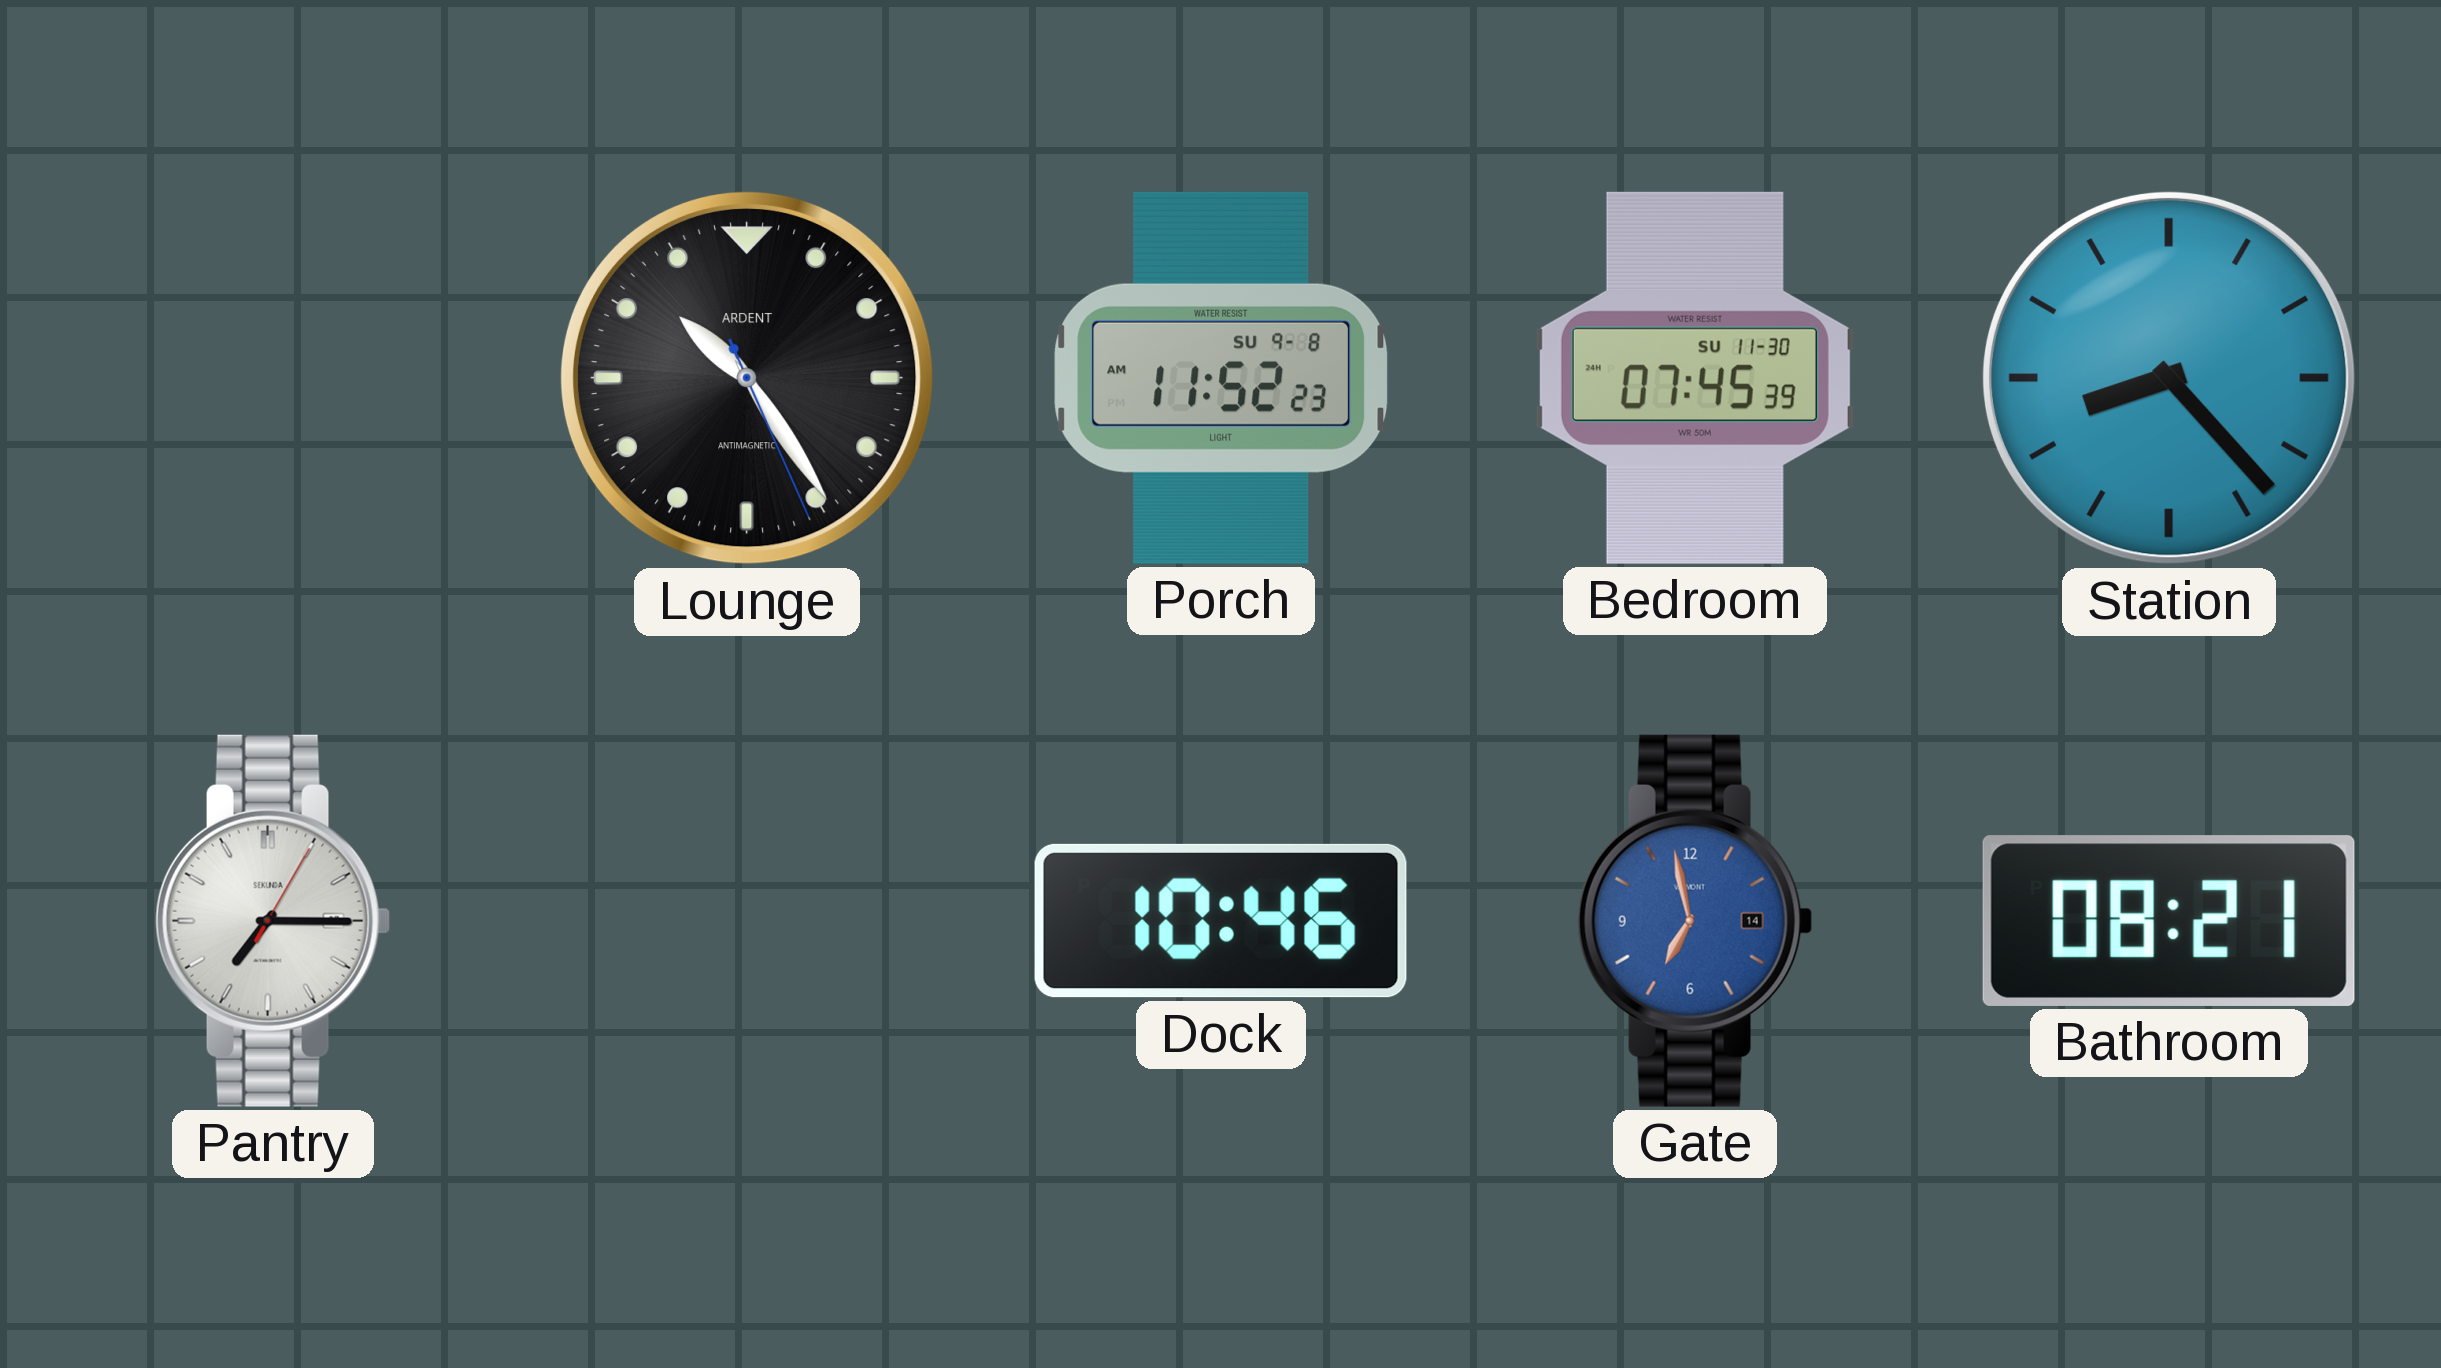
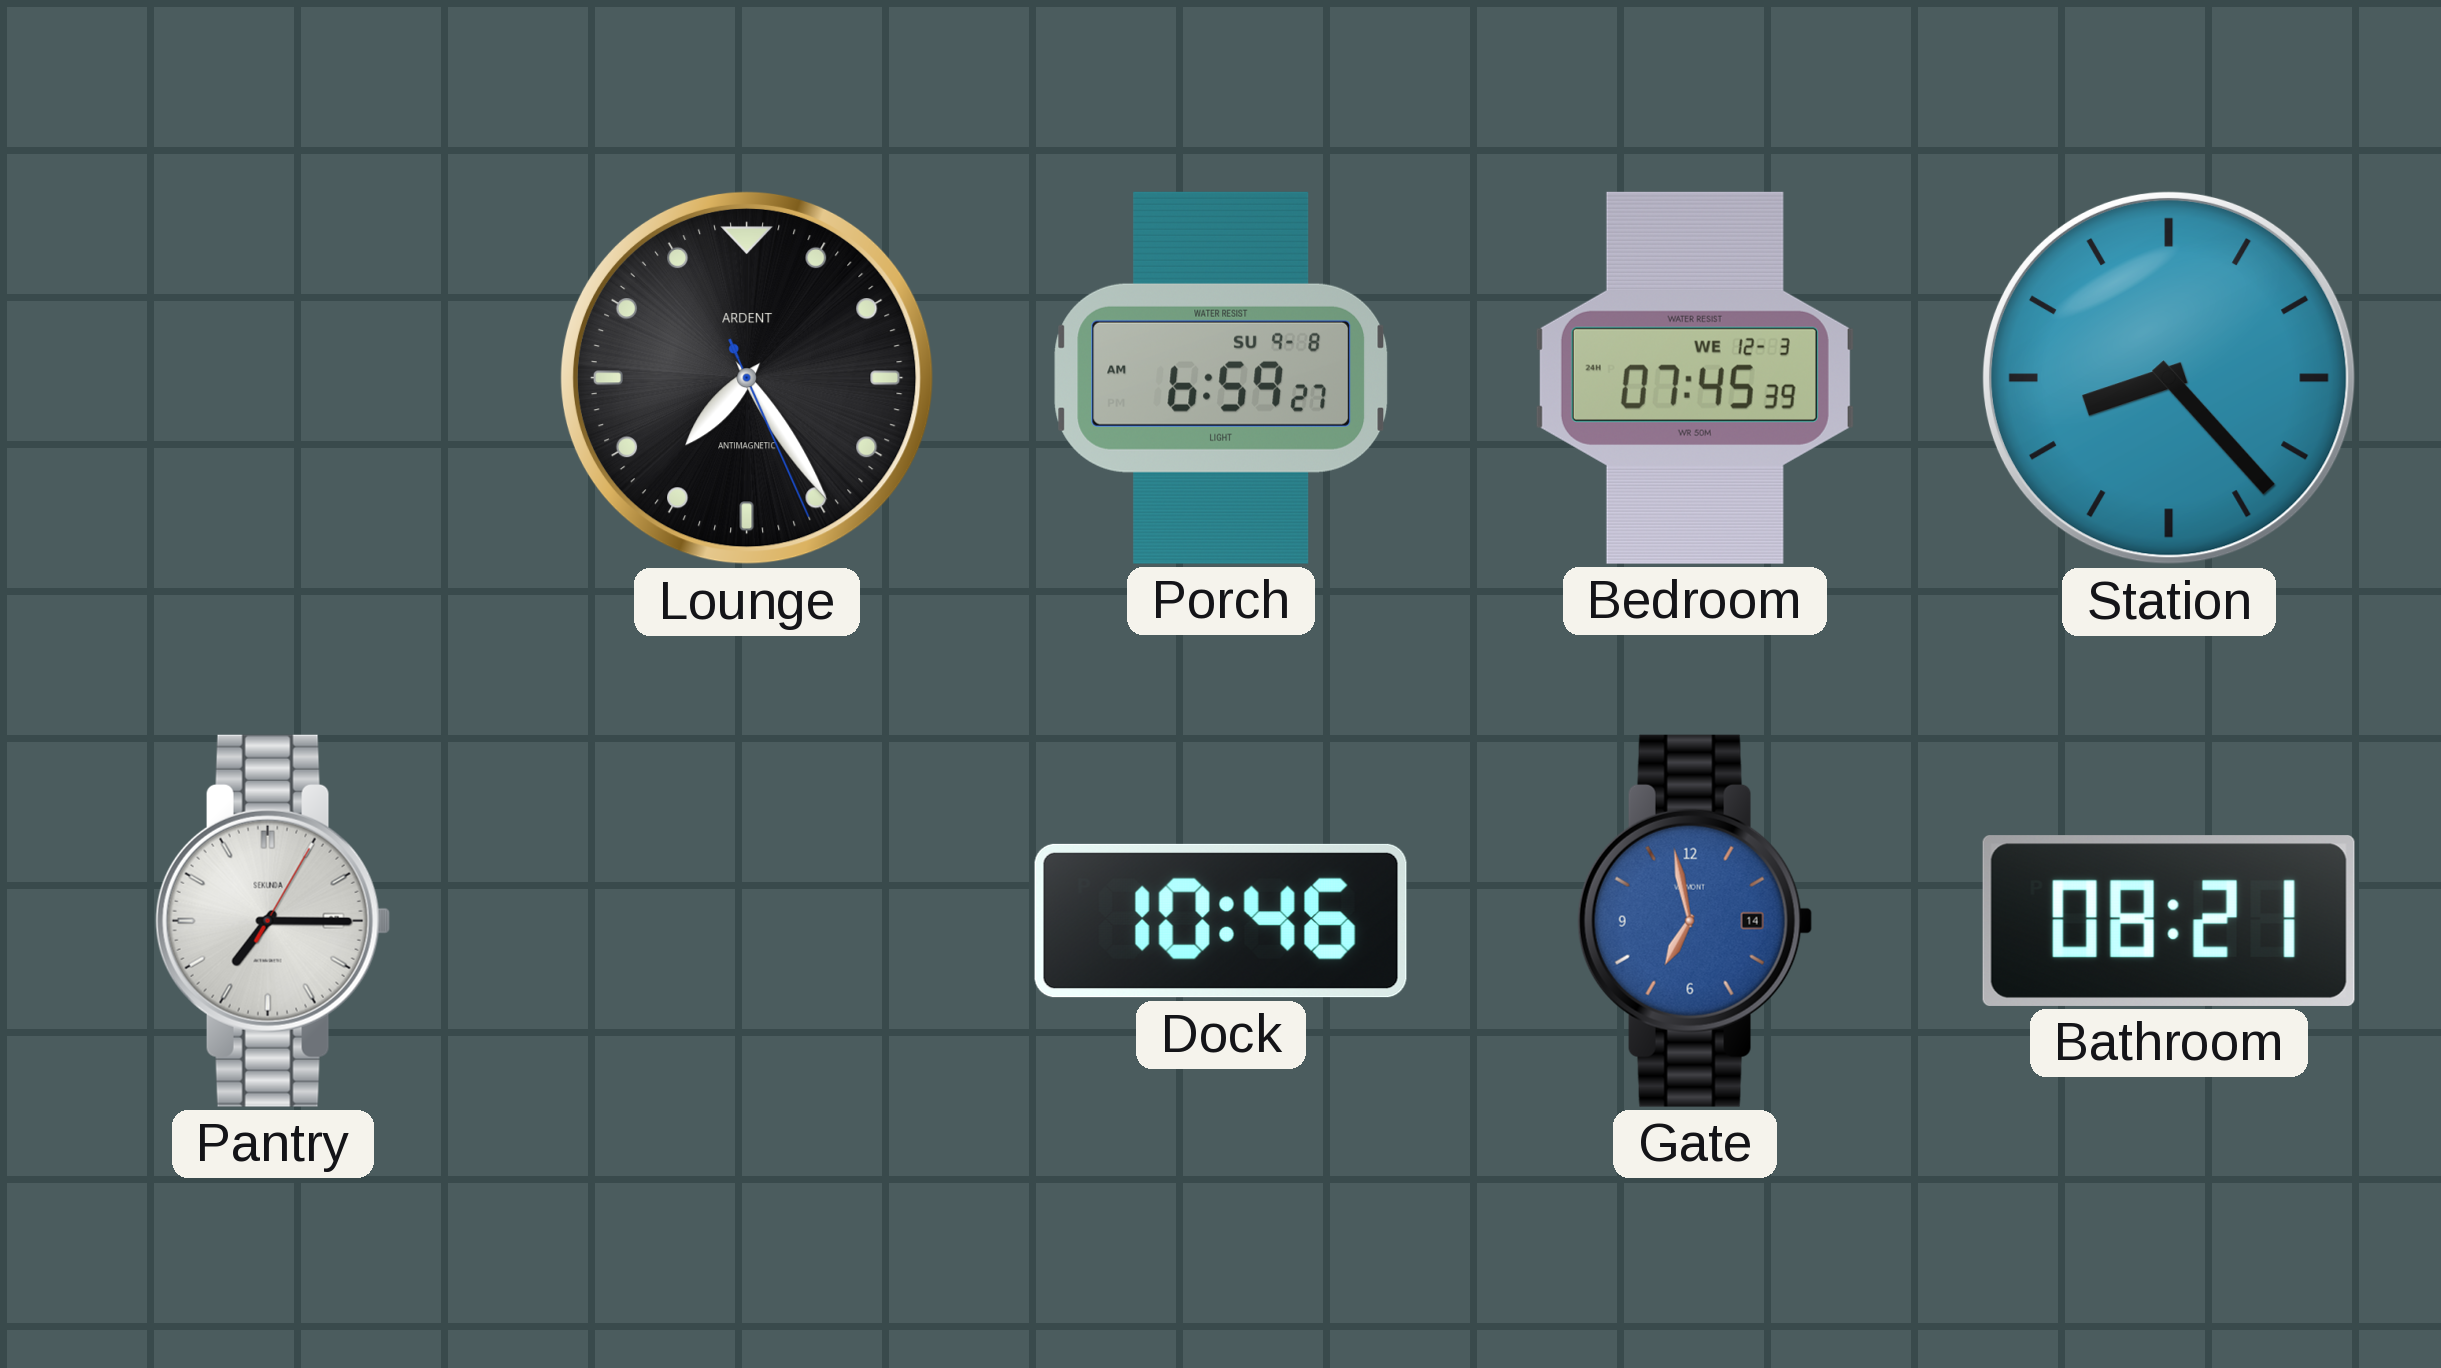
Lounge: 10:24 -> 7:24 (747, 378)
Porch: 11:52 -> 6:59 (1221, 378)
Bedroom date: SU 11-30 -> WE 12-3 (1695, 378)
